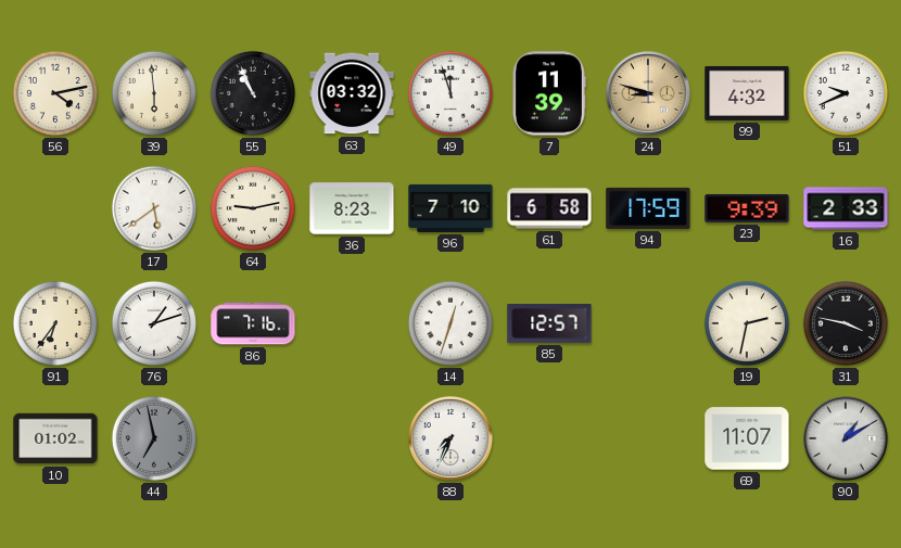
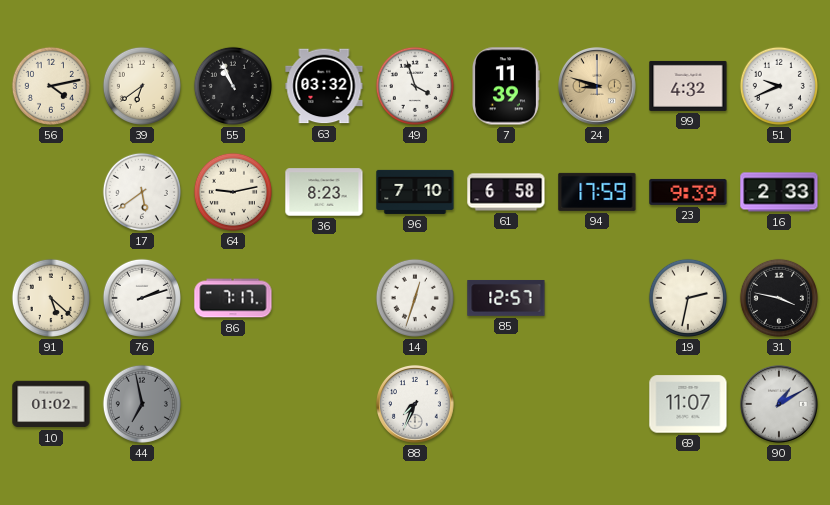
39: 5:59 -> 6:39 (142, 86)
49: 11:57 -> 3:57 (415, 86)
91: 6:36 -> 5:22 (51, 298)
76: 1:12 -> 2:12 (142, 298)
86: 7:16 -> 7:17 (233, 298)
